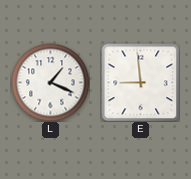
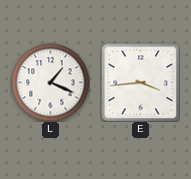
E: 8:59 -> 3:44 (140, 82)
